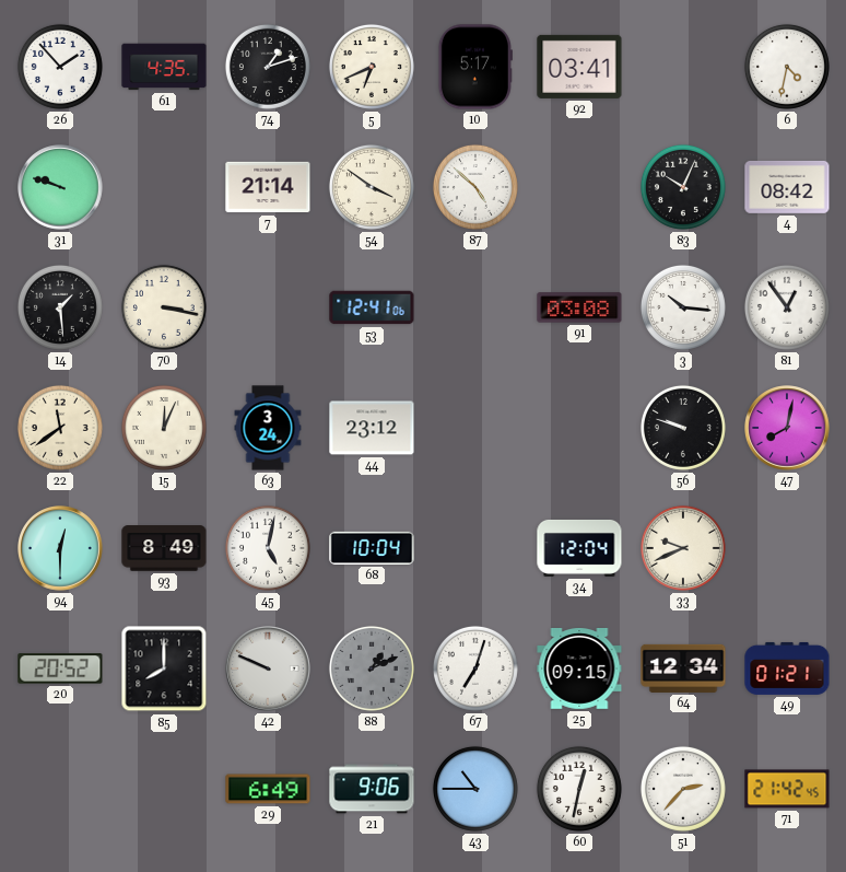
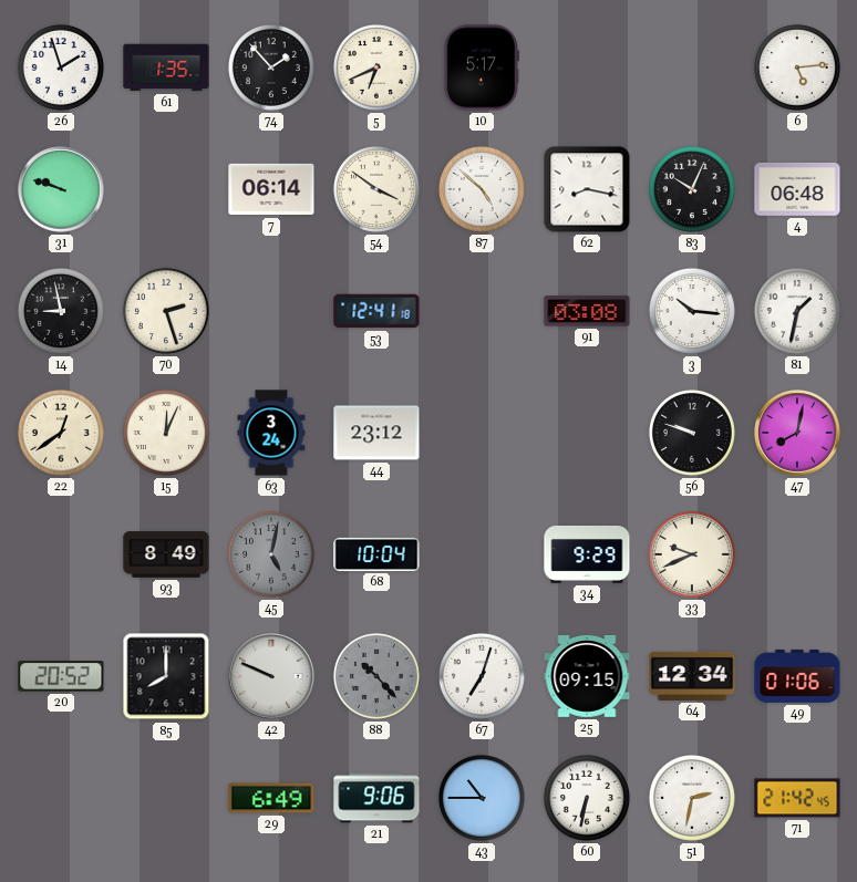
26: 1:53 -> 1:57 (61, 68)
61: 4:35 -> 1:35 (166, 68)
74: 1:12 -> 1:53 (271, 68)
92: 03:41 -> none (579, 67)
6: 4:32 -> 5:14 (797, 68)
7: 21:14 -> 06:14 (271, 189)
62: none -> 8:17 (587, 189)
4: 08:42 -> 06:48 (797, 189)
14: 1:29 -> 8:58 (61, 311)
70: 3:17 -> 2:27 (166, 311)
53: 12:41:06 -> 12:41:18 (376, 311)
81: 12:54 -> 1:32 (797, 311)
22: 11:39 -> 12:39 (61, 433)
94: 12:30 -> none (60, 548)
45 dial: white -> grey (271, 554)
34: 12:04 -> 9:29 (587, 554)
88: 1:11 -> 10:23 (376, 676)
49: 01:21 -> 01:06 (797, 676)
60: 12:32 -> 6:32 (587, 798)
51: 2:37 -> 2:32 (692, 798)
